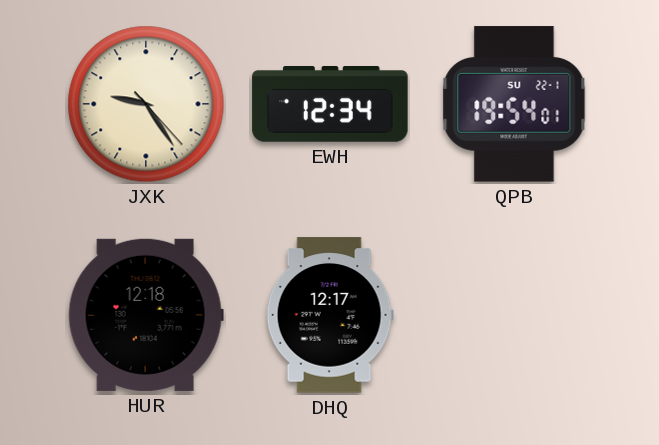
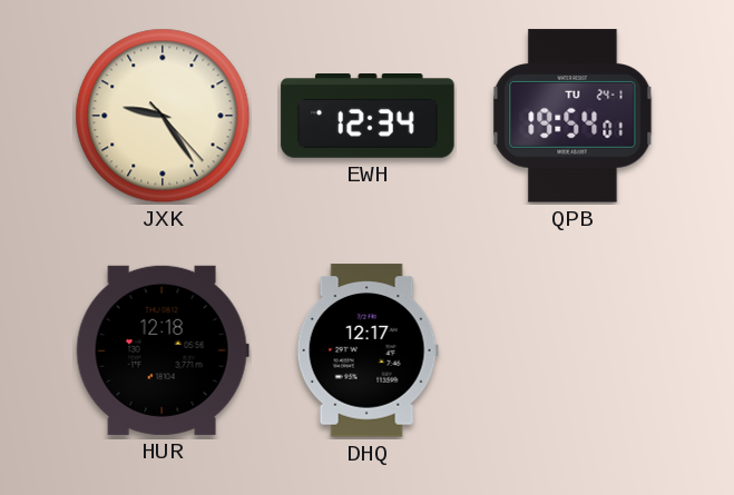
QPB date: SU 22-1 -> TU 24-1 (572, 116)
